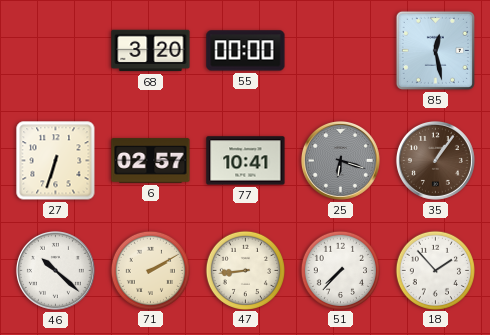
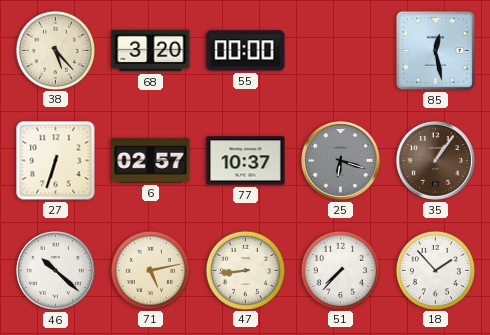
38: none -> 5:23 (55, 50)
77: 10:41 -> 10:37 (246, 161)
71: 2:10 -> 5:13 (150, 270)
